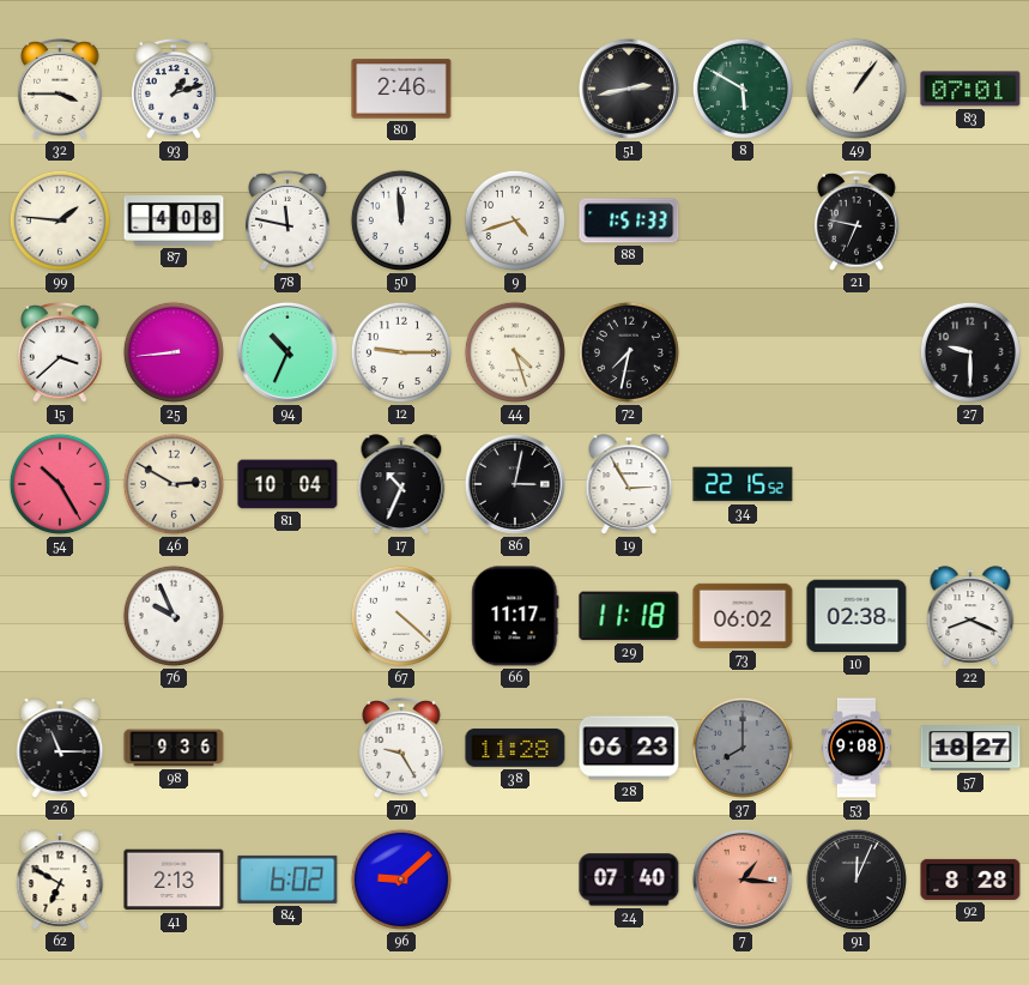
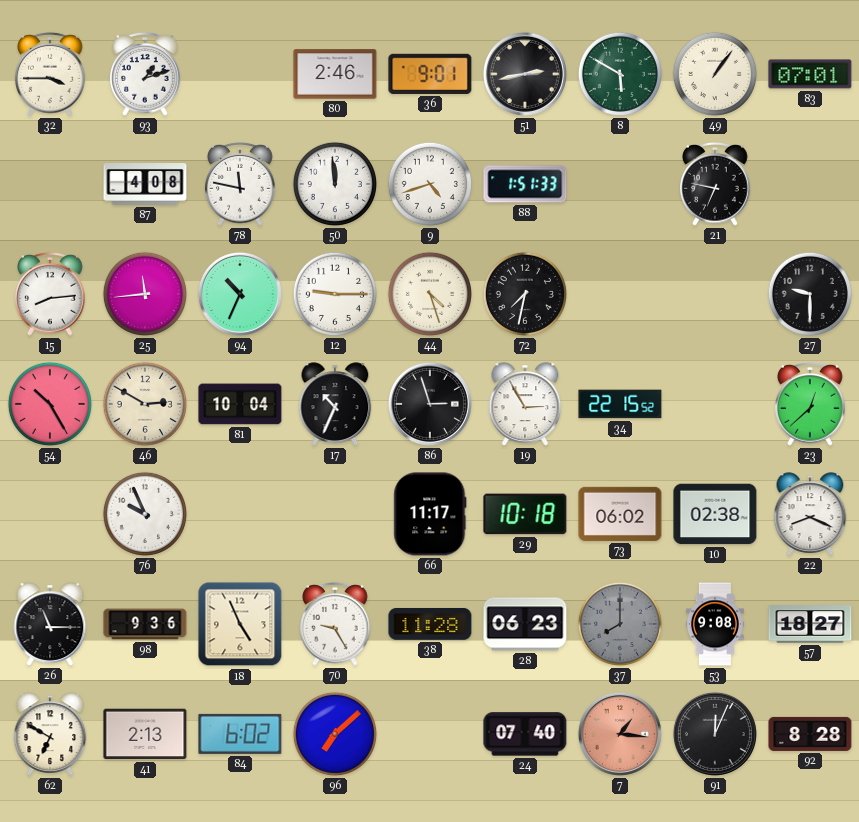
36: none -> 9:01 (430, 74)
99: 1:46 -> none (60, 220)
15: 3:38 -> 8:14 (50, 294)
25: 8:44 -> 11:44 (145, 294)
86: 3:02 -> 2:57 (430, 404)
23: none -> 12:38 (810, 404)
67: 4:22 -> none (401, 616)
29: 11:18 -> 10:18 (525, 514)
18: none -> 4:56 (240, 624)
96: 9:08 -> 7:08 (335, 734)
